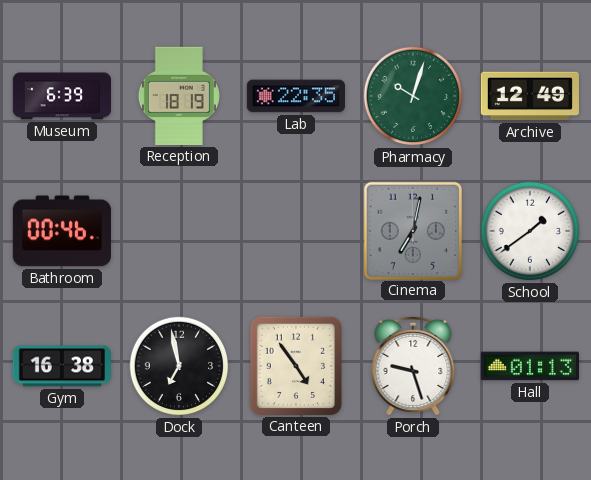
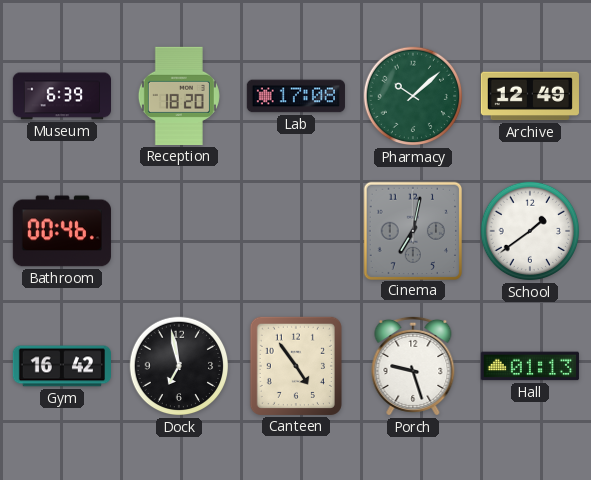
Reception: 18:19 -> 18:20 (179, 96)
Lab: 22:35 -> 17:08 (296, 96)
Pharmacy: 10:03 -> 10:08 (413, 96)
Gym: 16:38 -> 16:42 (61, 366)
